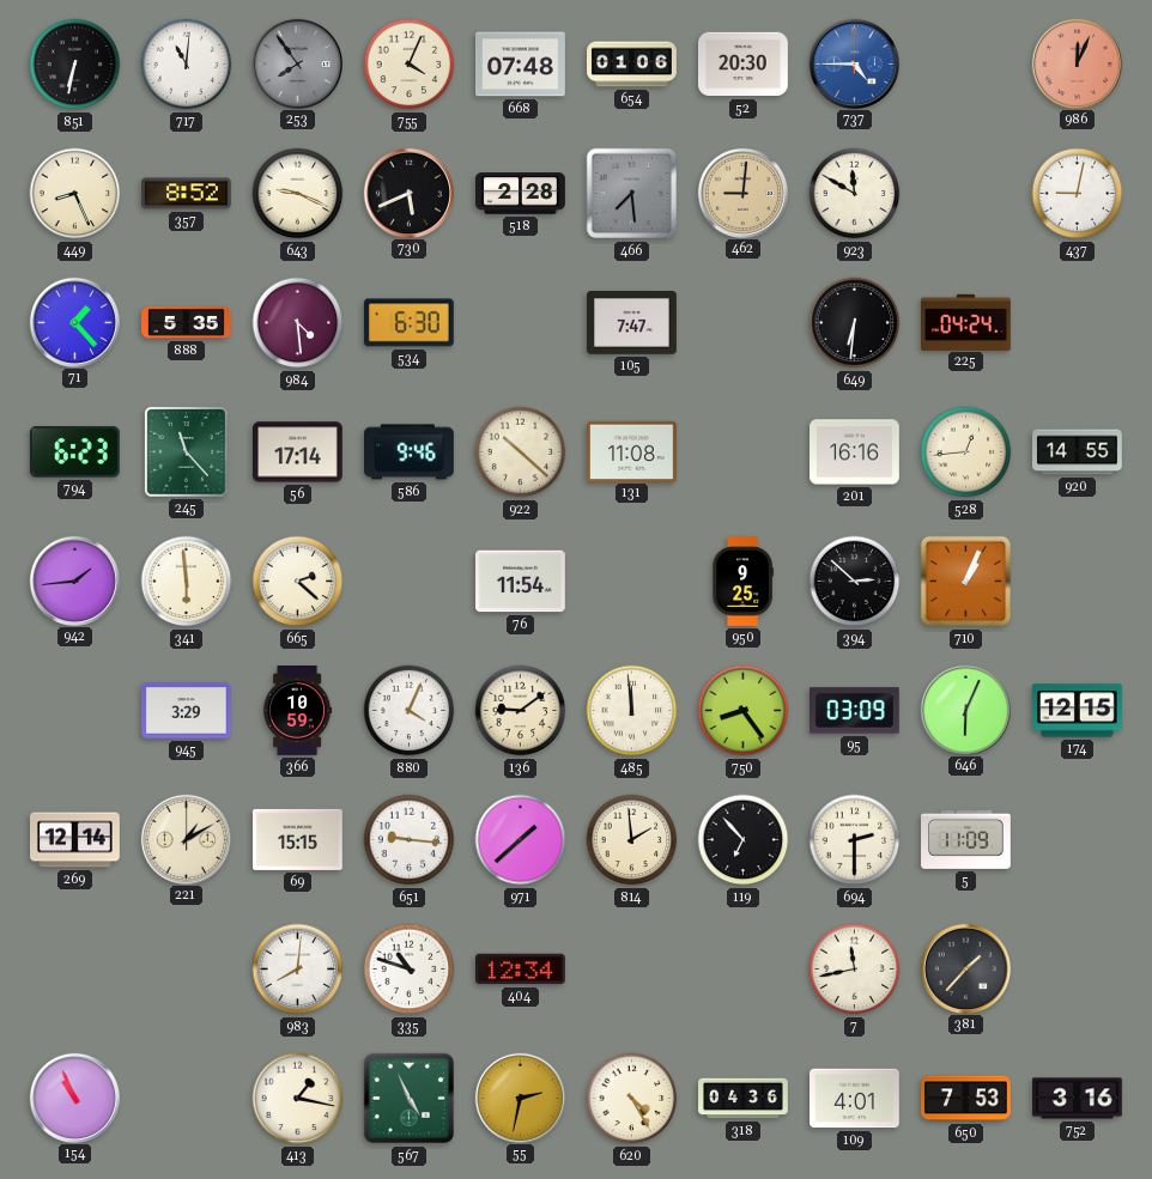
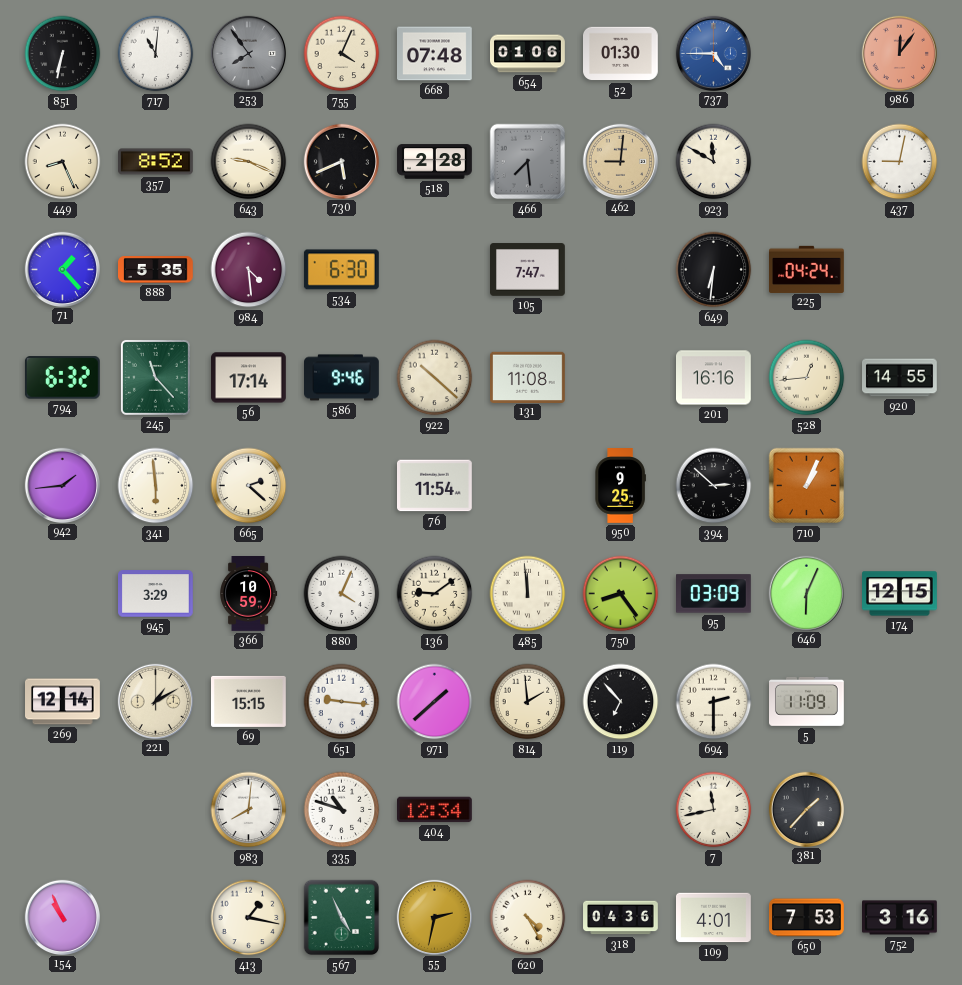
52: 20:30 -> 01:30 (621, 54)
986: 12:04 -> 12:06 (899, 53)
794: 6:23 -> 6:32 (62, 378)
